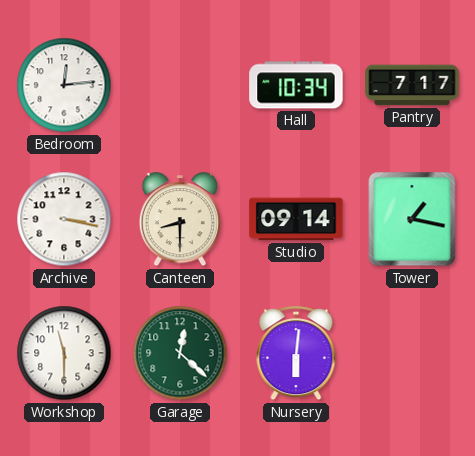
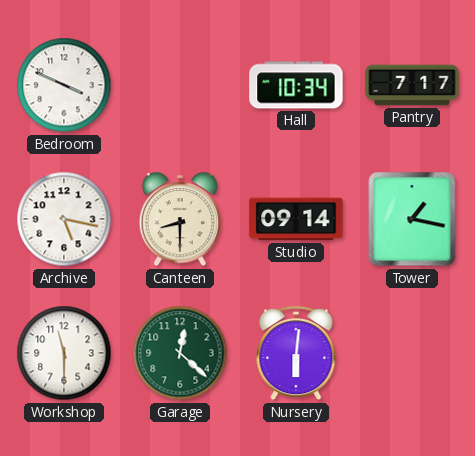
Bedroom: 12:14 -> 3:49 (64, 85)
Archive: 3:17 -> 5:17 (64, 219)
